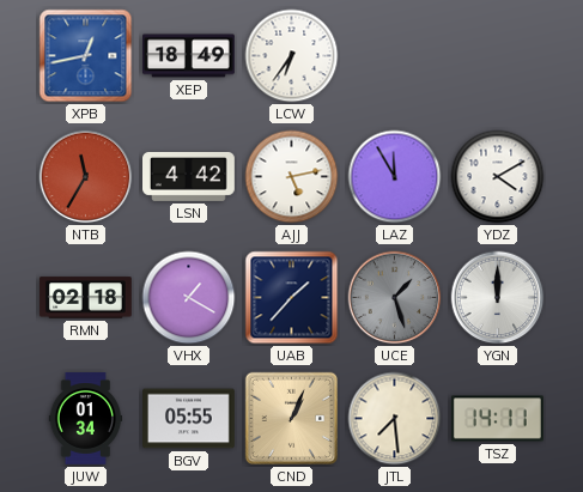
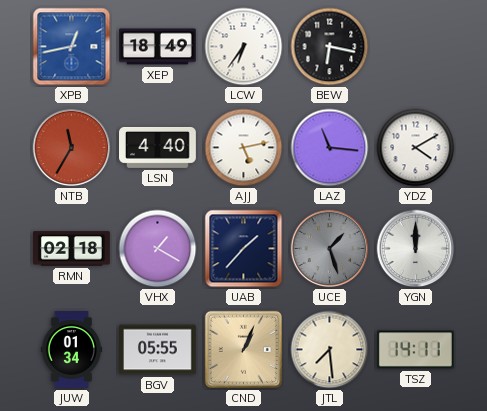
BEW: none -> 6:17 (330, 47)
LSN: 4:42 -> 4:40 (158, 147)
LAZ: 11:55 -> 11:16 (330, 148)
